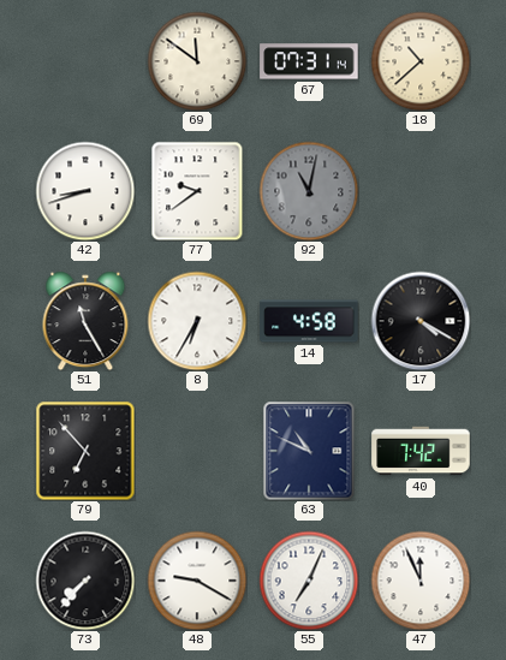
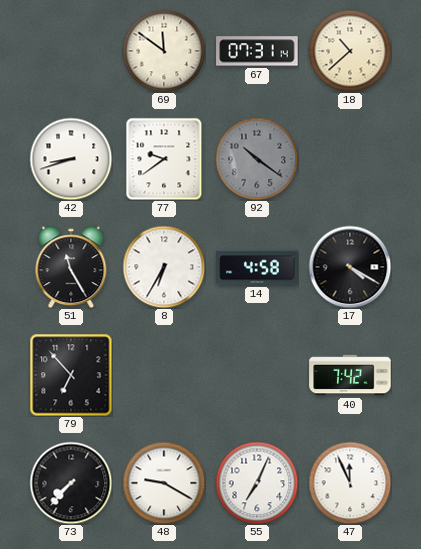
92: 11:02 -> 10:21 (257, 159)
63: 10:49 -> none (309, 451)
